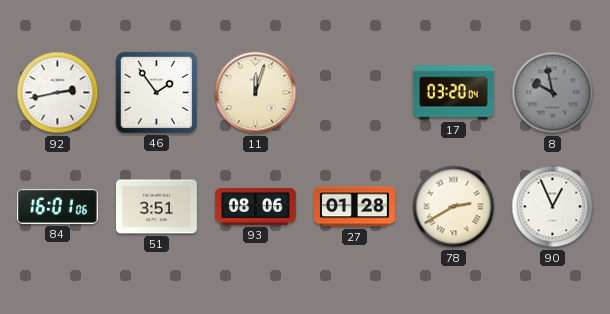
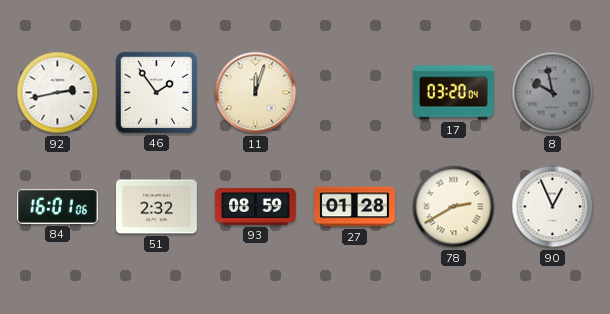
51: 3:51 -> 2:32 (157, 207)
93: 08:06 -> 08:59 (256, 207)
